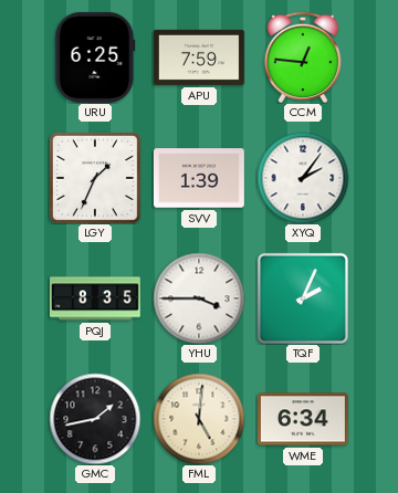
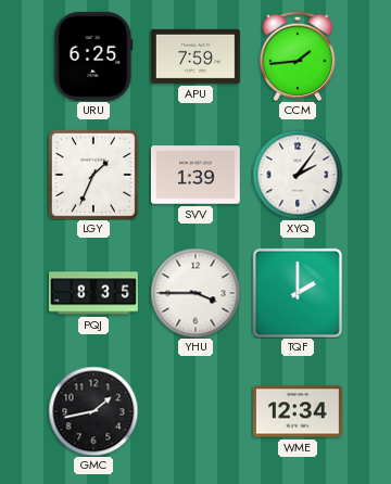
CCM: 12:46 -> 1:44 (297, 55)
TQF: 2:04 -> 2:00 (298, 293)
FML: 5:01 -> none (199, 419)
WME: 6:34 -> 12:34 (298, 411)
